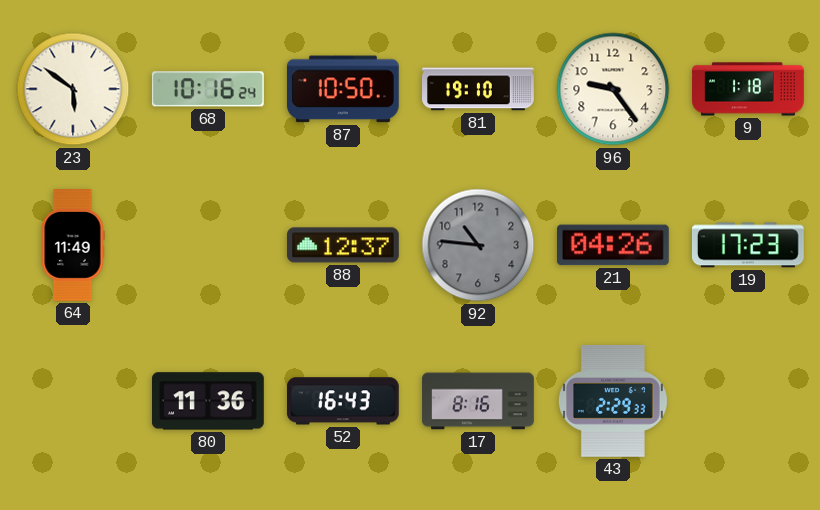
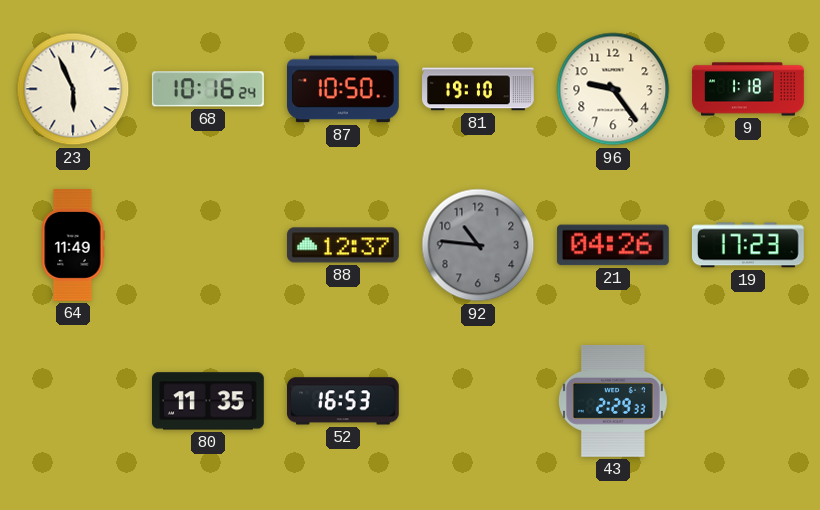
23: 5:51 -> 5:56 (73, 89)
80: 11:36 -> 11:35 (208, 401)
52: 16:43 -> 16:53 (343, 401)
17: 8:16 -> none (478, 401)
